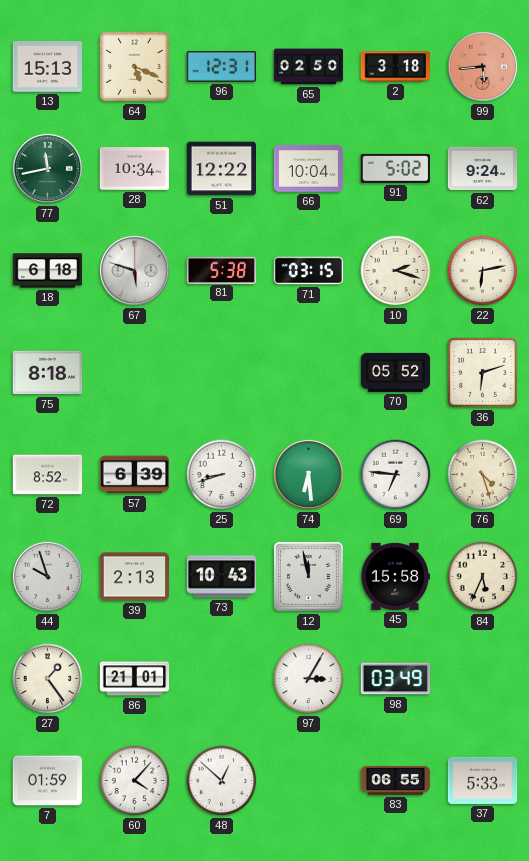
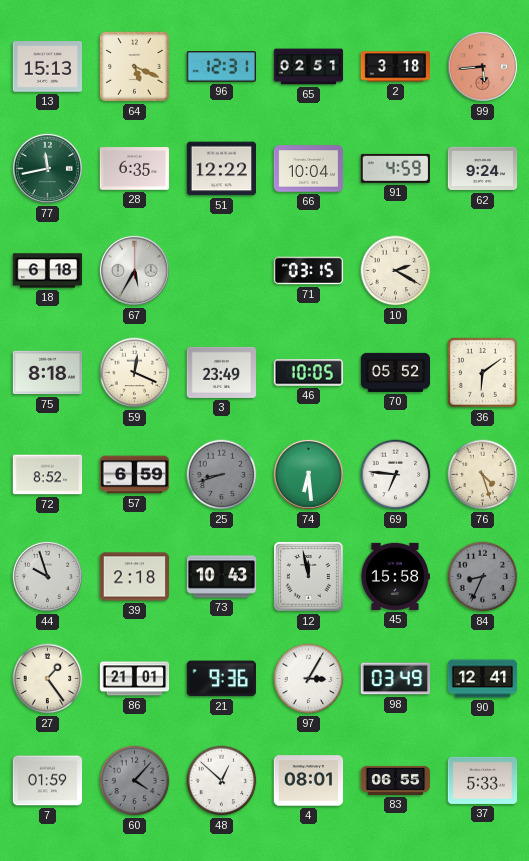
65: 02:50 -> 02:51 (309, 67)
28: 10:34 -> 6:35 (135, 169)
91: 5:02 -> 4:59 (395, 168)
67: 5:48 -> 5:35 (134, 270)
81: 5:38 -> none (221, 270)
10: 2:18 -> 2:20 (396, 271)
22: 6:13 -> none (483, 271)
59: none -> 12:19 (135, 373)
3: none -> 23:49 (221, 372)
46: none -> 10:05 (308, 373)
36: 6:12 -> 6:09 (483, 373)
57: 6:39 -> 6:59 (135, 475)
25 dial: white -> grey (222, 475)
39: 2:13 -> 2:18 (135, 577)
84: 5:34 -> 8:34 (483, 577)
84 dial: cream -> grey (483, 577)
21: none -> 9:36 (221, 679)
90: none -> 12:41 (483, 679)
60 dial: white -> grey (135, 781)
4: none -> 08:01 (309, 781)
